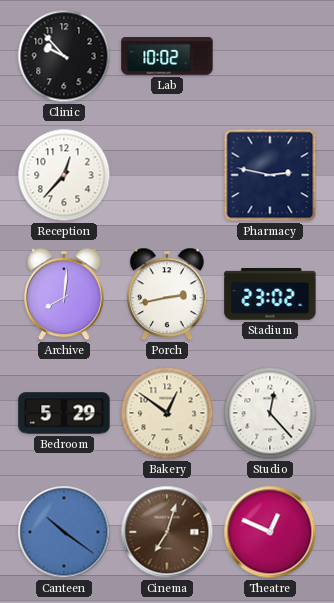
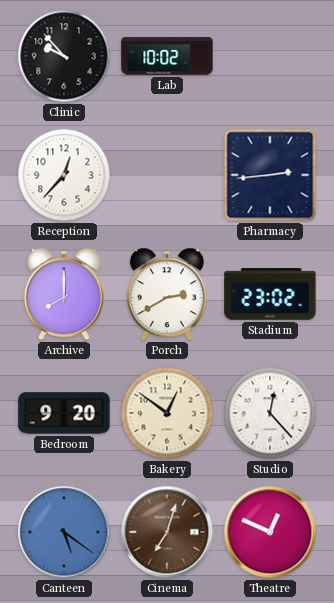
Pharmacy: 2:47 -> 2:44 (270, 175)
Archive: 8:01 -> 8:00 (64, 294)
Porch: 2:43 -> 2:40 (167, 294)
Bedroom: 5:29 -> 9:20 (64, 413)
Canteen: 10:21 -> 5:21 (64, 532)
